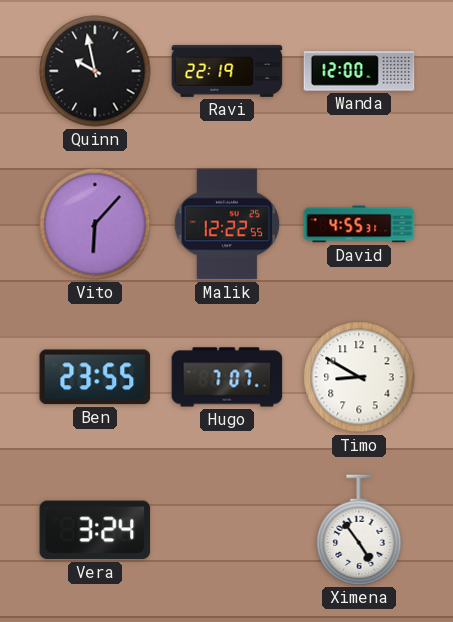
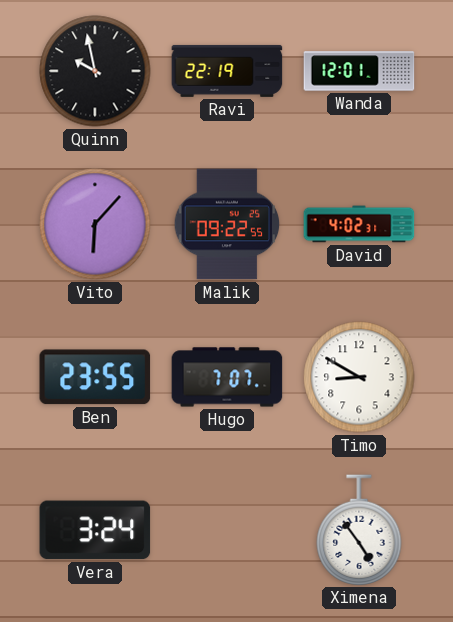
Wanda: 12:00 -> 12:01 (359, 71)
Malik: 12:22 -> 09:22 (227, 224)
David: 4:55 -> 4:02 (359, 224)
